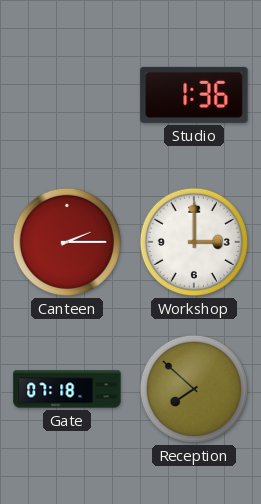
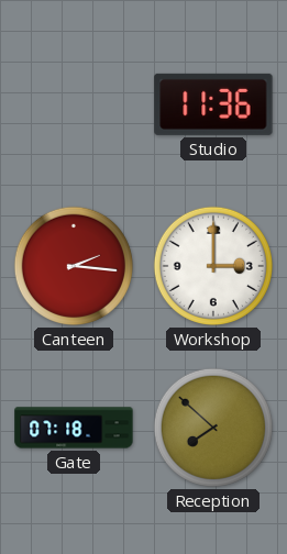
Studio: 1:36 -> 11:36 (213, 104)
Canteen: 2:15 -> 2:16 (74, 266)
